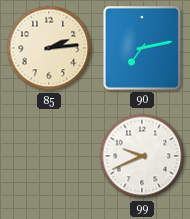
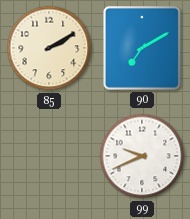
85: 2:14 -> 2:10 (49, 48)
90: 7:13 -> 7:10 (143, 49)
